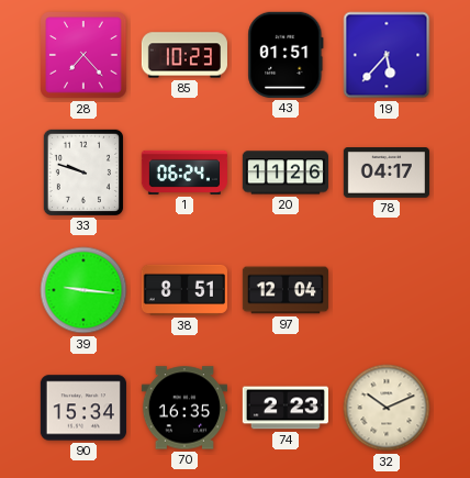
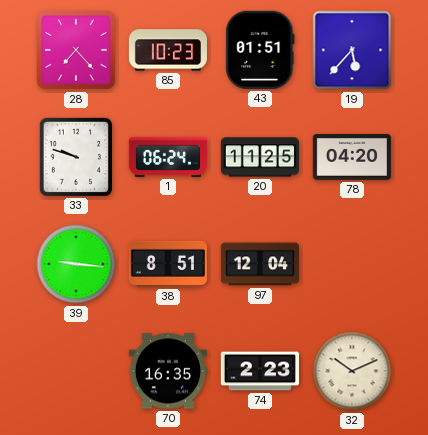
20: 11:26 -> 11:25 (260, 157)
78: 04:17 -> 04:20 (352, 158)
90: 15:34 -> none (83, 408)
